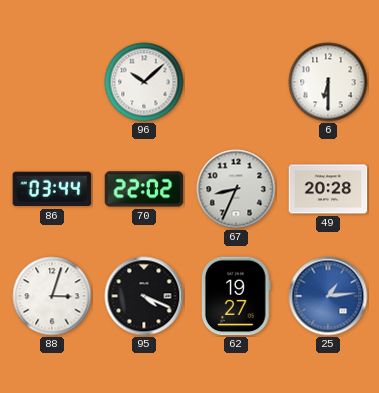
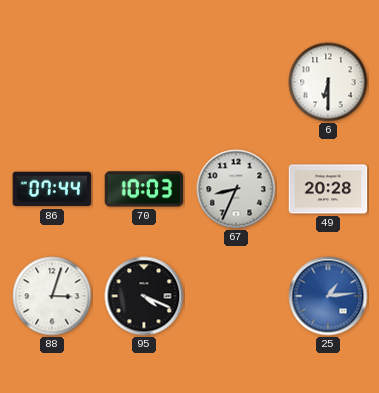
96: 10:08 -> none (144, 82)
86: 03:44 -> 07:44 (52, 189)
70: 22:02 -> 10:03 (144, 189)
62: 19:27 -> none (236, 296)
